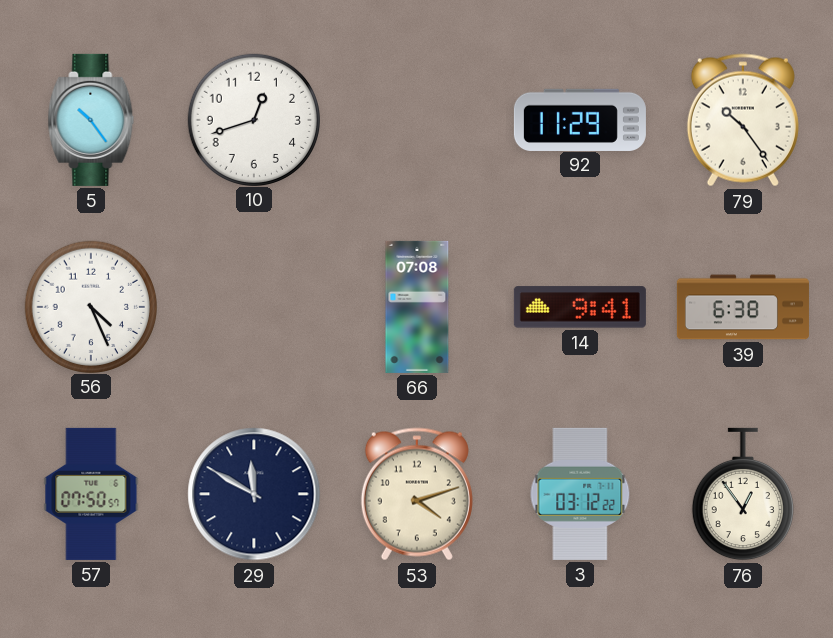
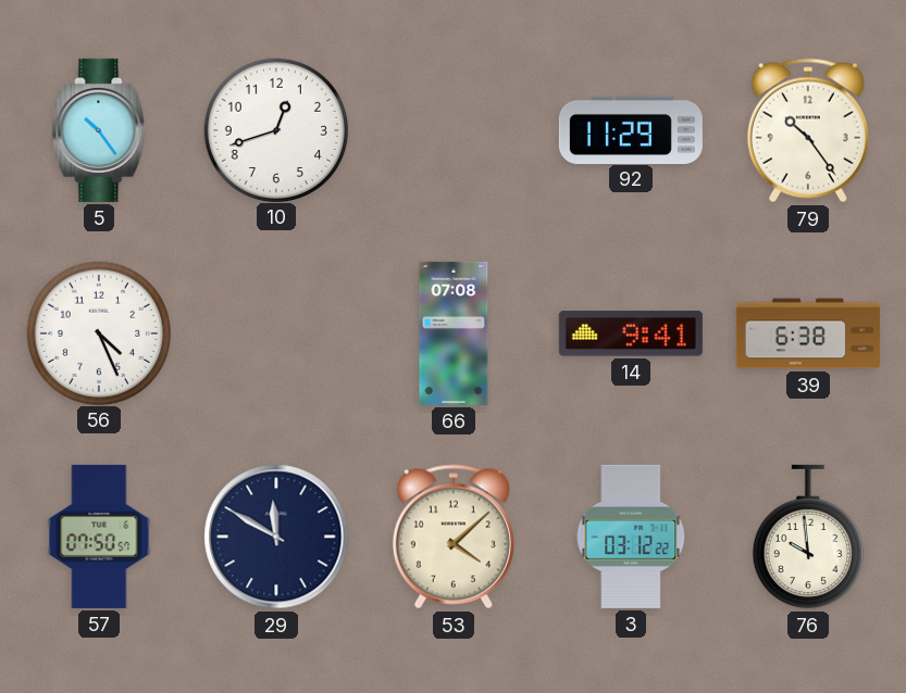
53: 4:12 -> 4:08 (454, 537)
76: 12:54 -> 9:59 (808, 537)
